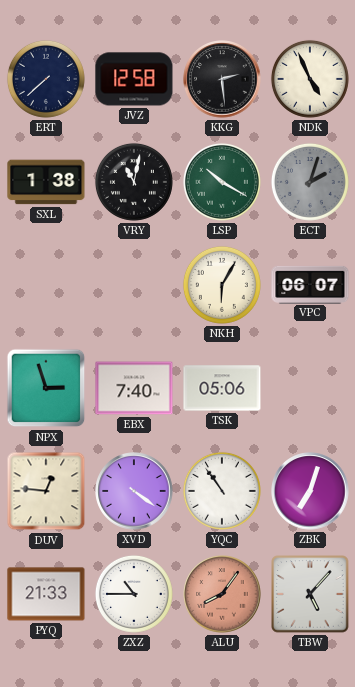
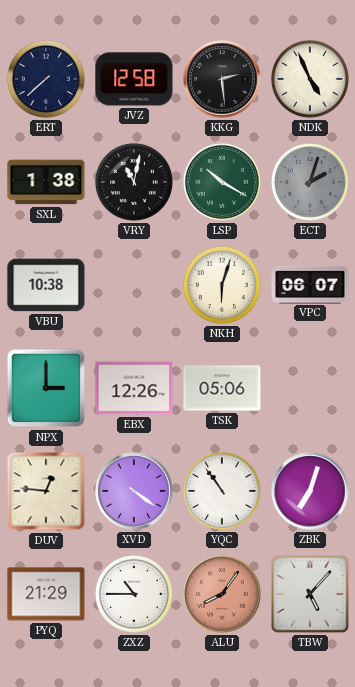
VBU: none -> 10:38 (46, 285)
NKH: 6:05 -> 6:03 (222, 285)
NPX: 2:57 -> 3:00 (46, 388)
EBX: 7:40 -> 12:26 (134, 388)
PYQ: 21:33 -> 21:29 (46, 594)
